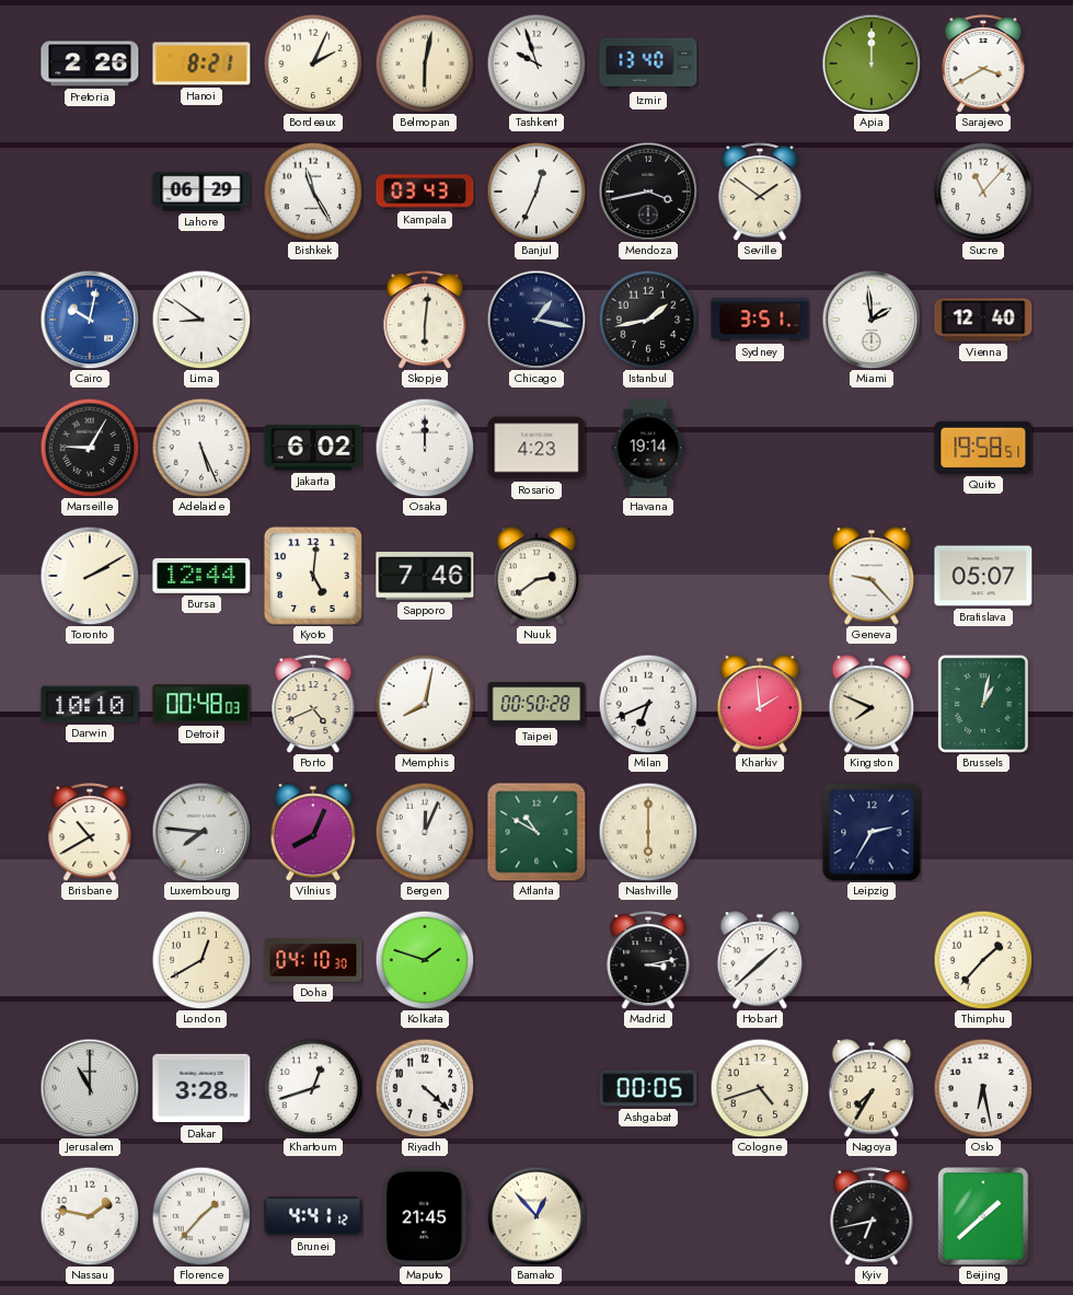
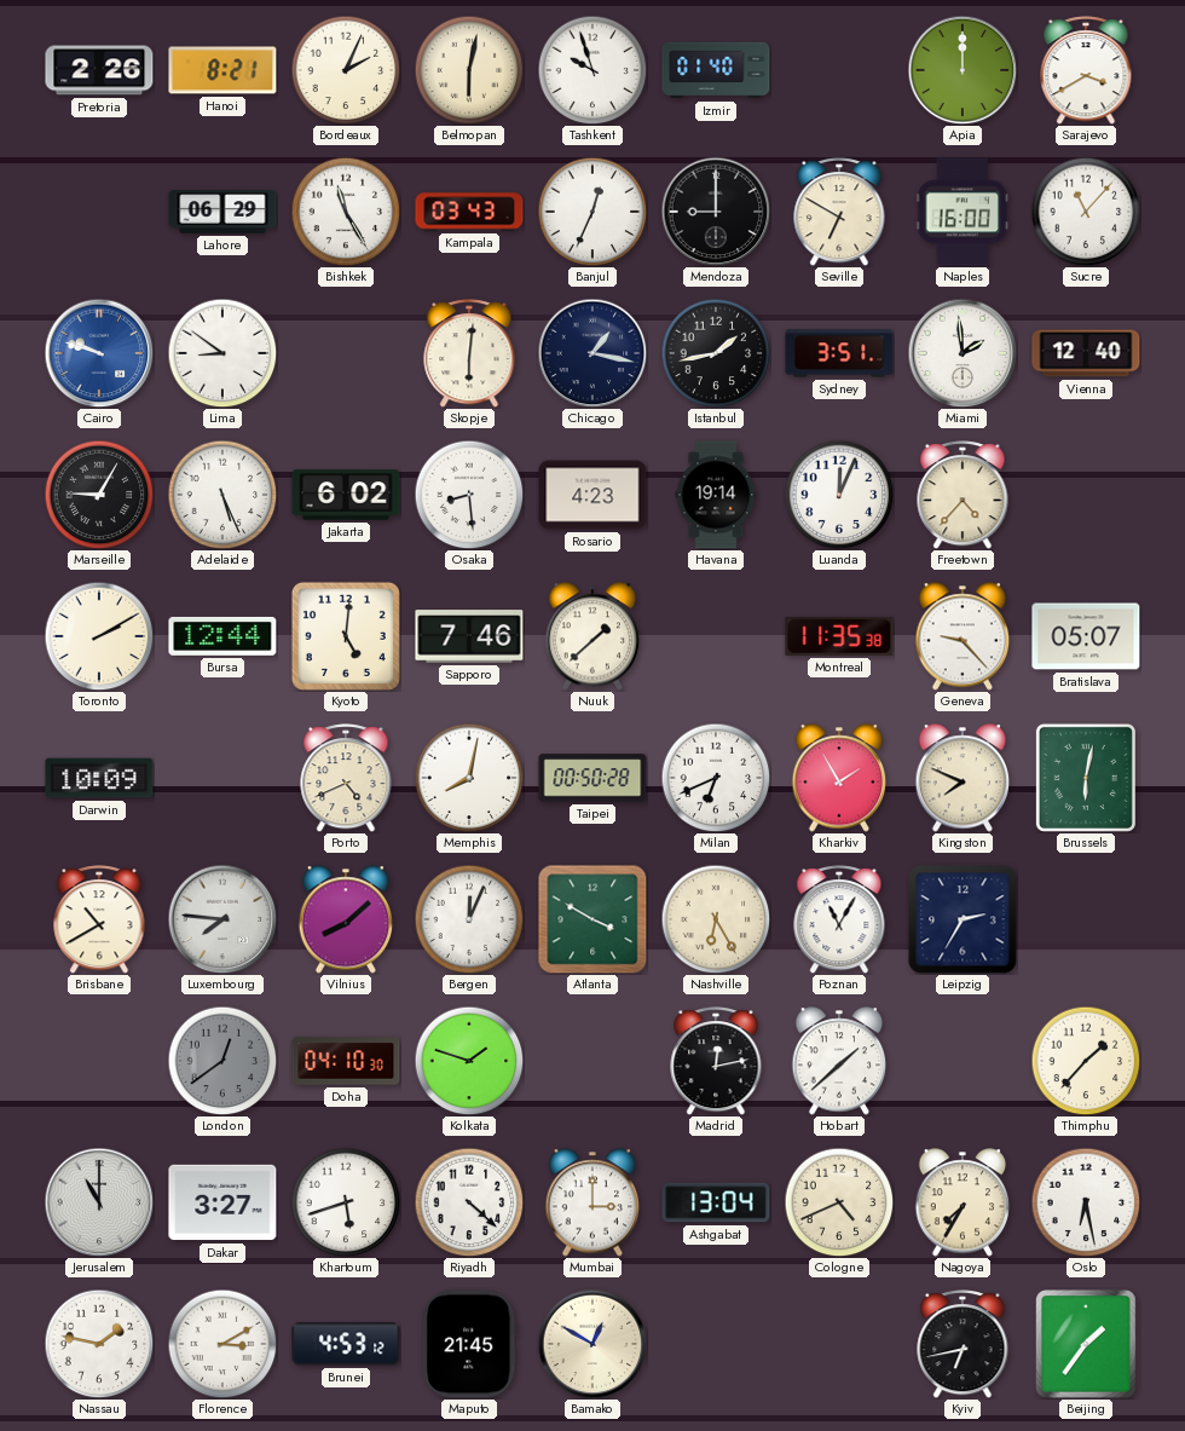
Izmir: 13:40 -> 01:40 (716, 70)
Mendoza: 3:43 -> 9:00 (716, 212)
Seville: 1:51 -> 6:50 (839, 212)
Naples: none -> 16:00 (963, 212)
Cairo: 10:02 -> 9:48 (99, 353)
Osaka: 12:00 -> 8:29 (469, 495)
Luanda: none -> 12:04 (839, 495)
Freetown: none -> 4:37 (963, 495)
Quito: 19:58 -> none (983, 448)
Nuuk: 2:39 -> 1:38 (592, 636)
Montreal: none -> 11:35 (839, 636)
Darwin: 10:10 -> 10:09 (99, 778)
Detroit: 00:48 -> none (201, 704)
Kharkiv: 1:59 -> 1:55 (839, 778)
Brussels: 1:02 -> 6:02 (1086, 778)
Vilnius: 8:04 -> 8:08 (346, 919)
Atlanta: 10:50 -> 3:50 (592, 919)
Nashville: 6:00 -> 6:25 (716, 919)
Poznan: none -> 11:05 (839, 919)
London: 12:40 -> 12:39 (222, 1061)
London dial: cream -> grey (222, 1061)
Madrid: 3:13 -> 12:13 (716, 1061)
Dakar: 3:28 -> 3:27 (222, 1202)
Khartoum: 12:42 -> 5:42 (346, 1202)
Mumbai: none -> 3:00 (592, 1202)
Ashgabat: 00:05 -> 13:04 (716, 1202)
Cologne: 4:42 -> 4:41 (839, 1202)
Florence: 1:37 -> 3:10 (222, 1344)
Brunei: 4:41 -> 4:53 (346, 1344)
Bamako: 12:53 -> 12:50 (592, 1344)
Beijing: 1:38 -> 1:36 (1086, 1344)
